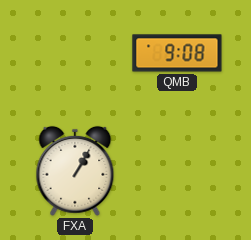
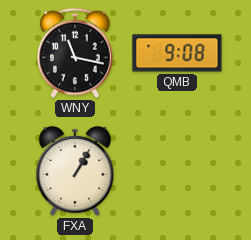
WNY: none -> 11:17 (76, 53)
